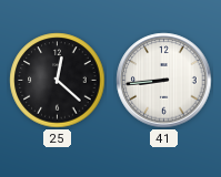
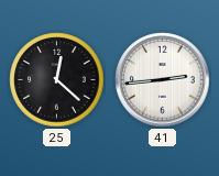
41: 8:44 -> 2:44 (163, 80)
